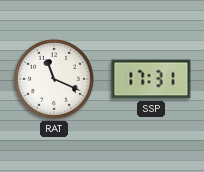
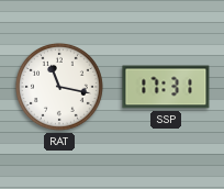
RAT: 11:19 -> 11:17 (59, 87)
